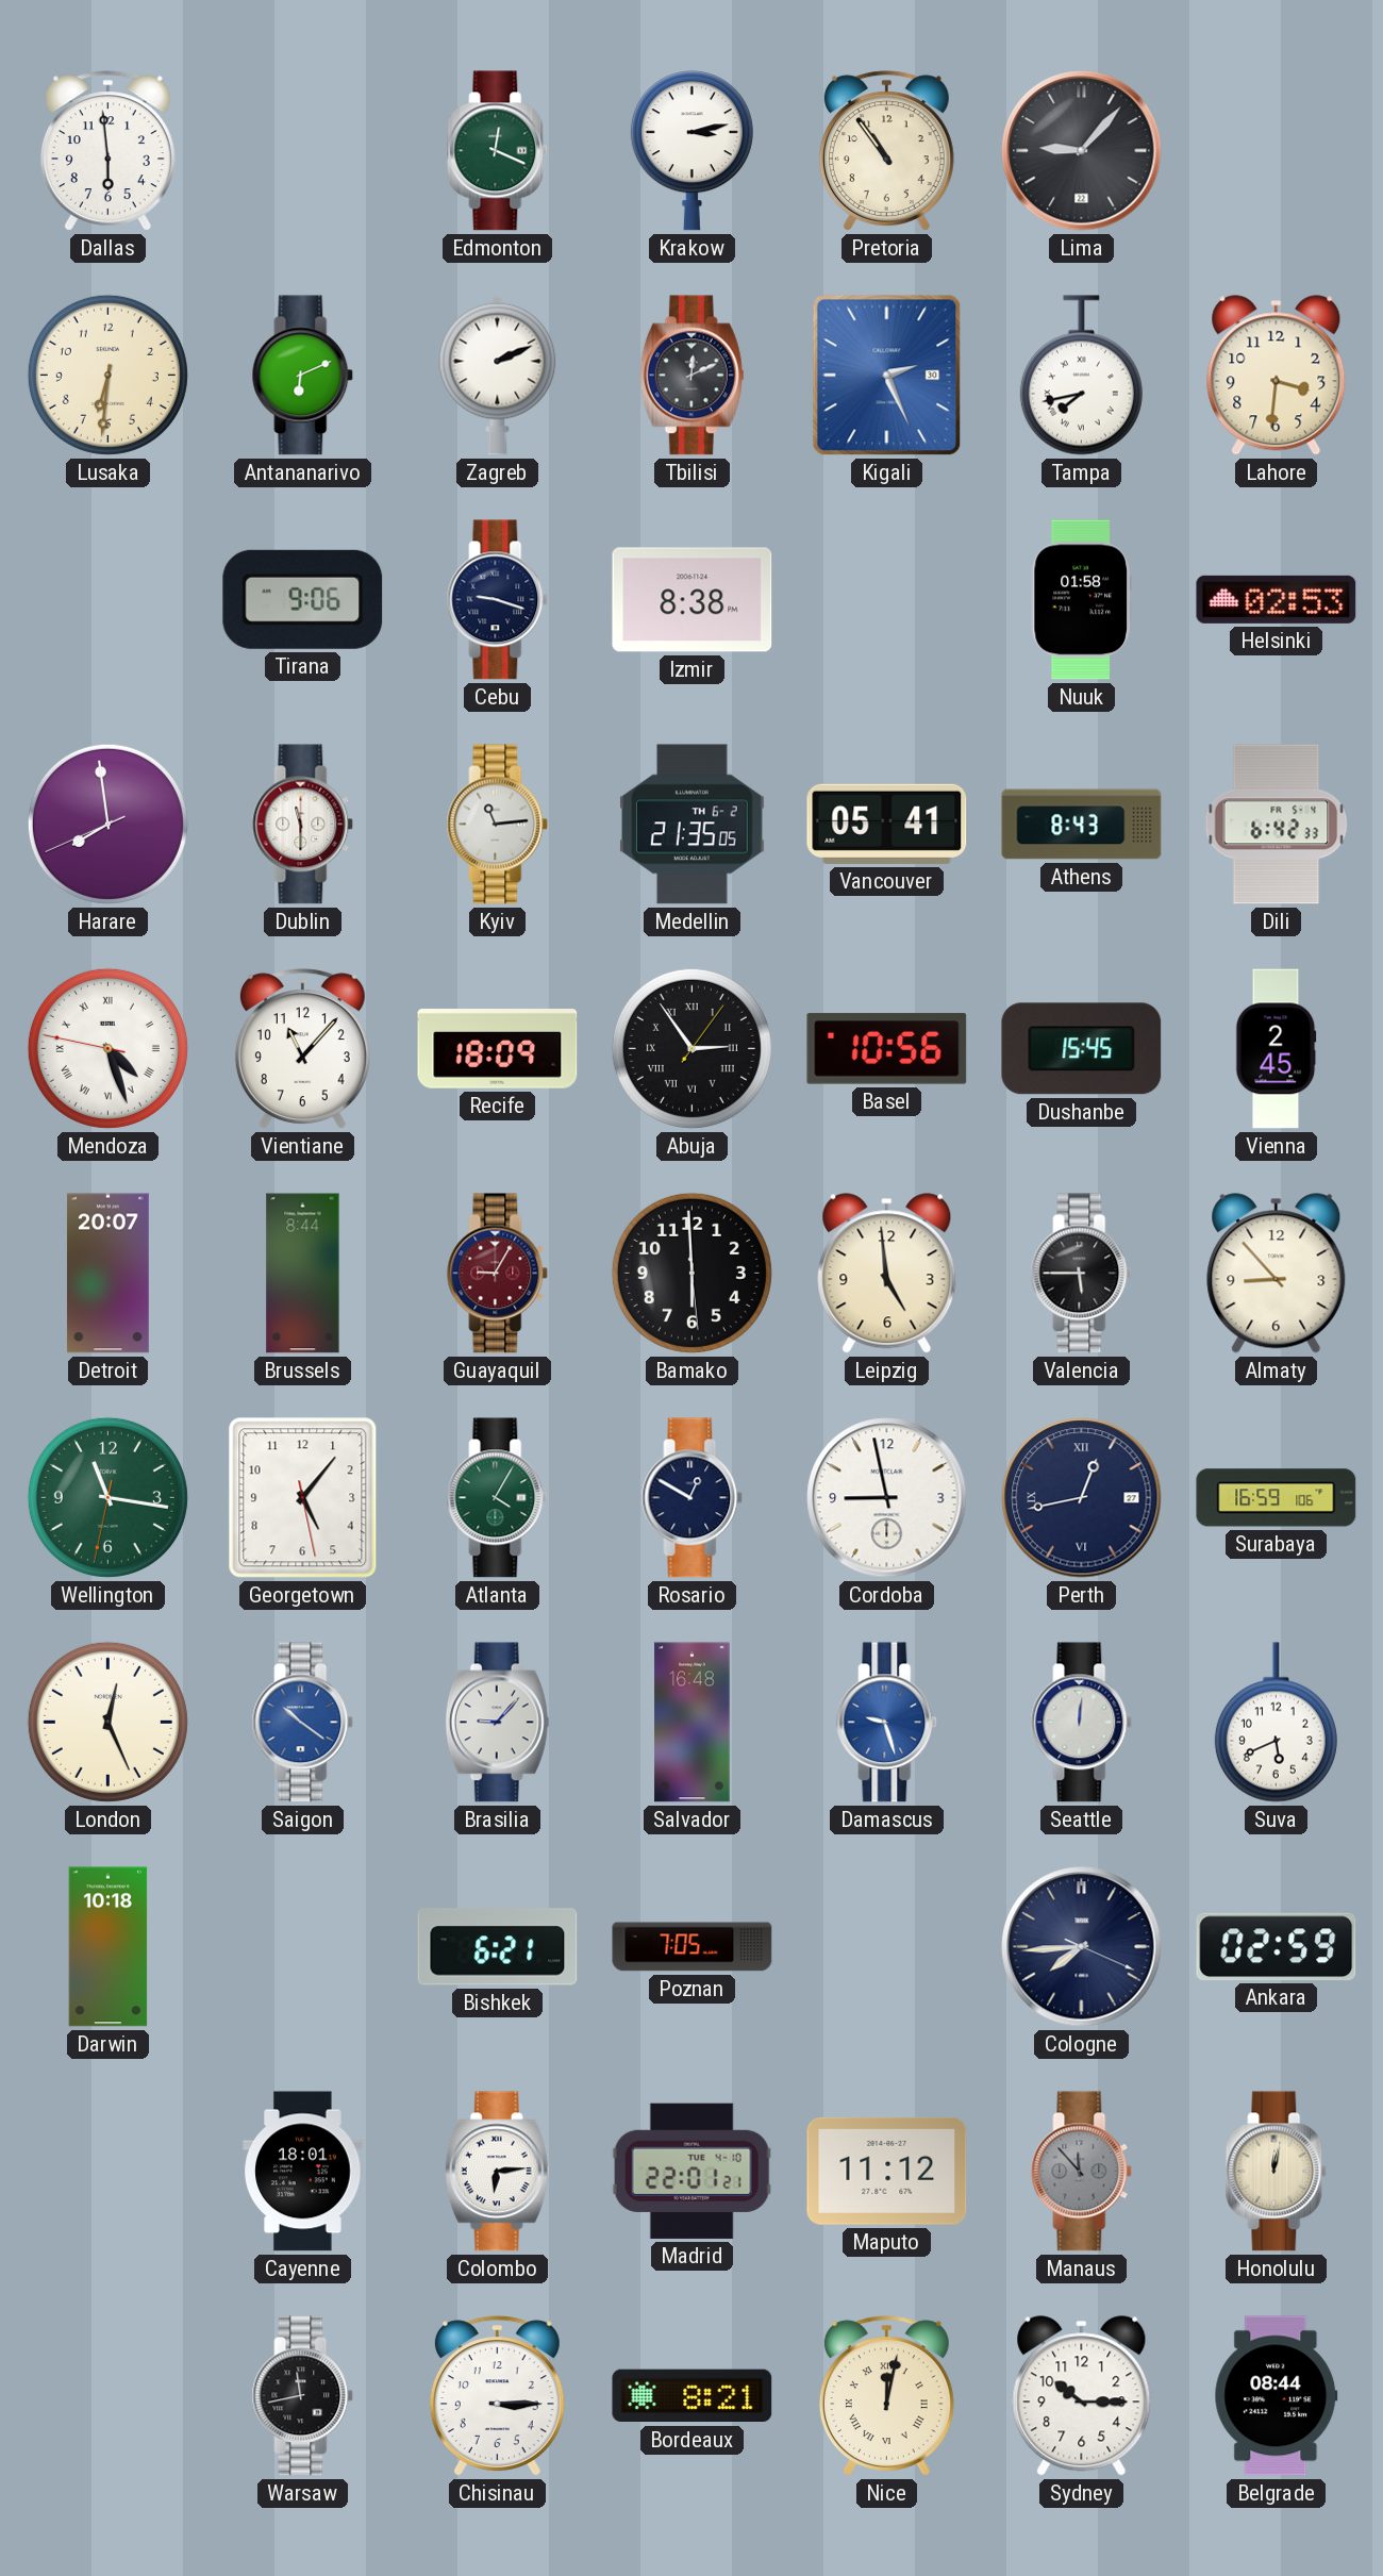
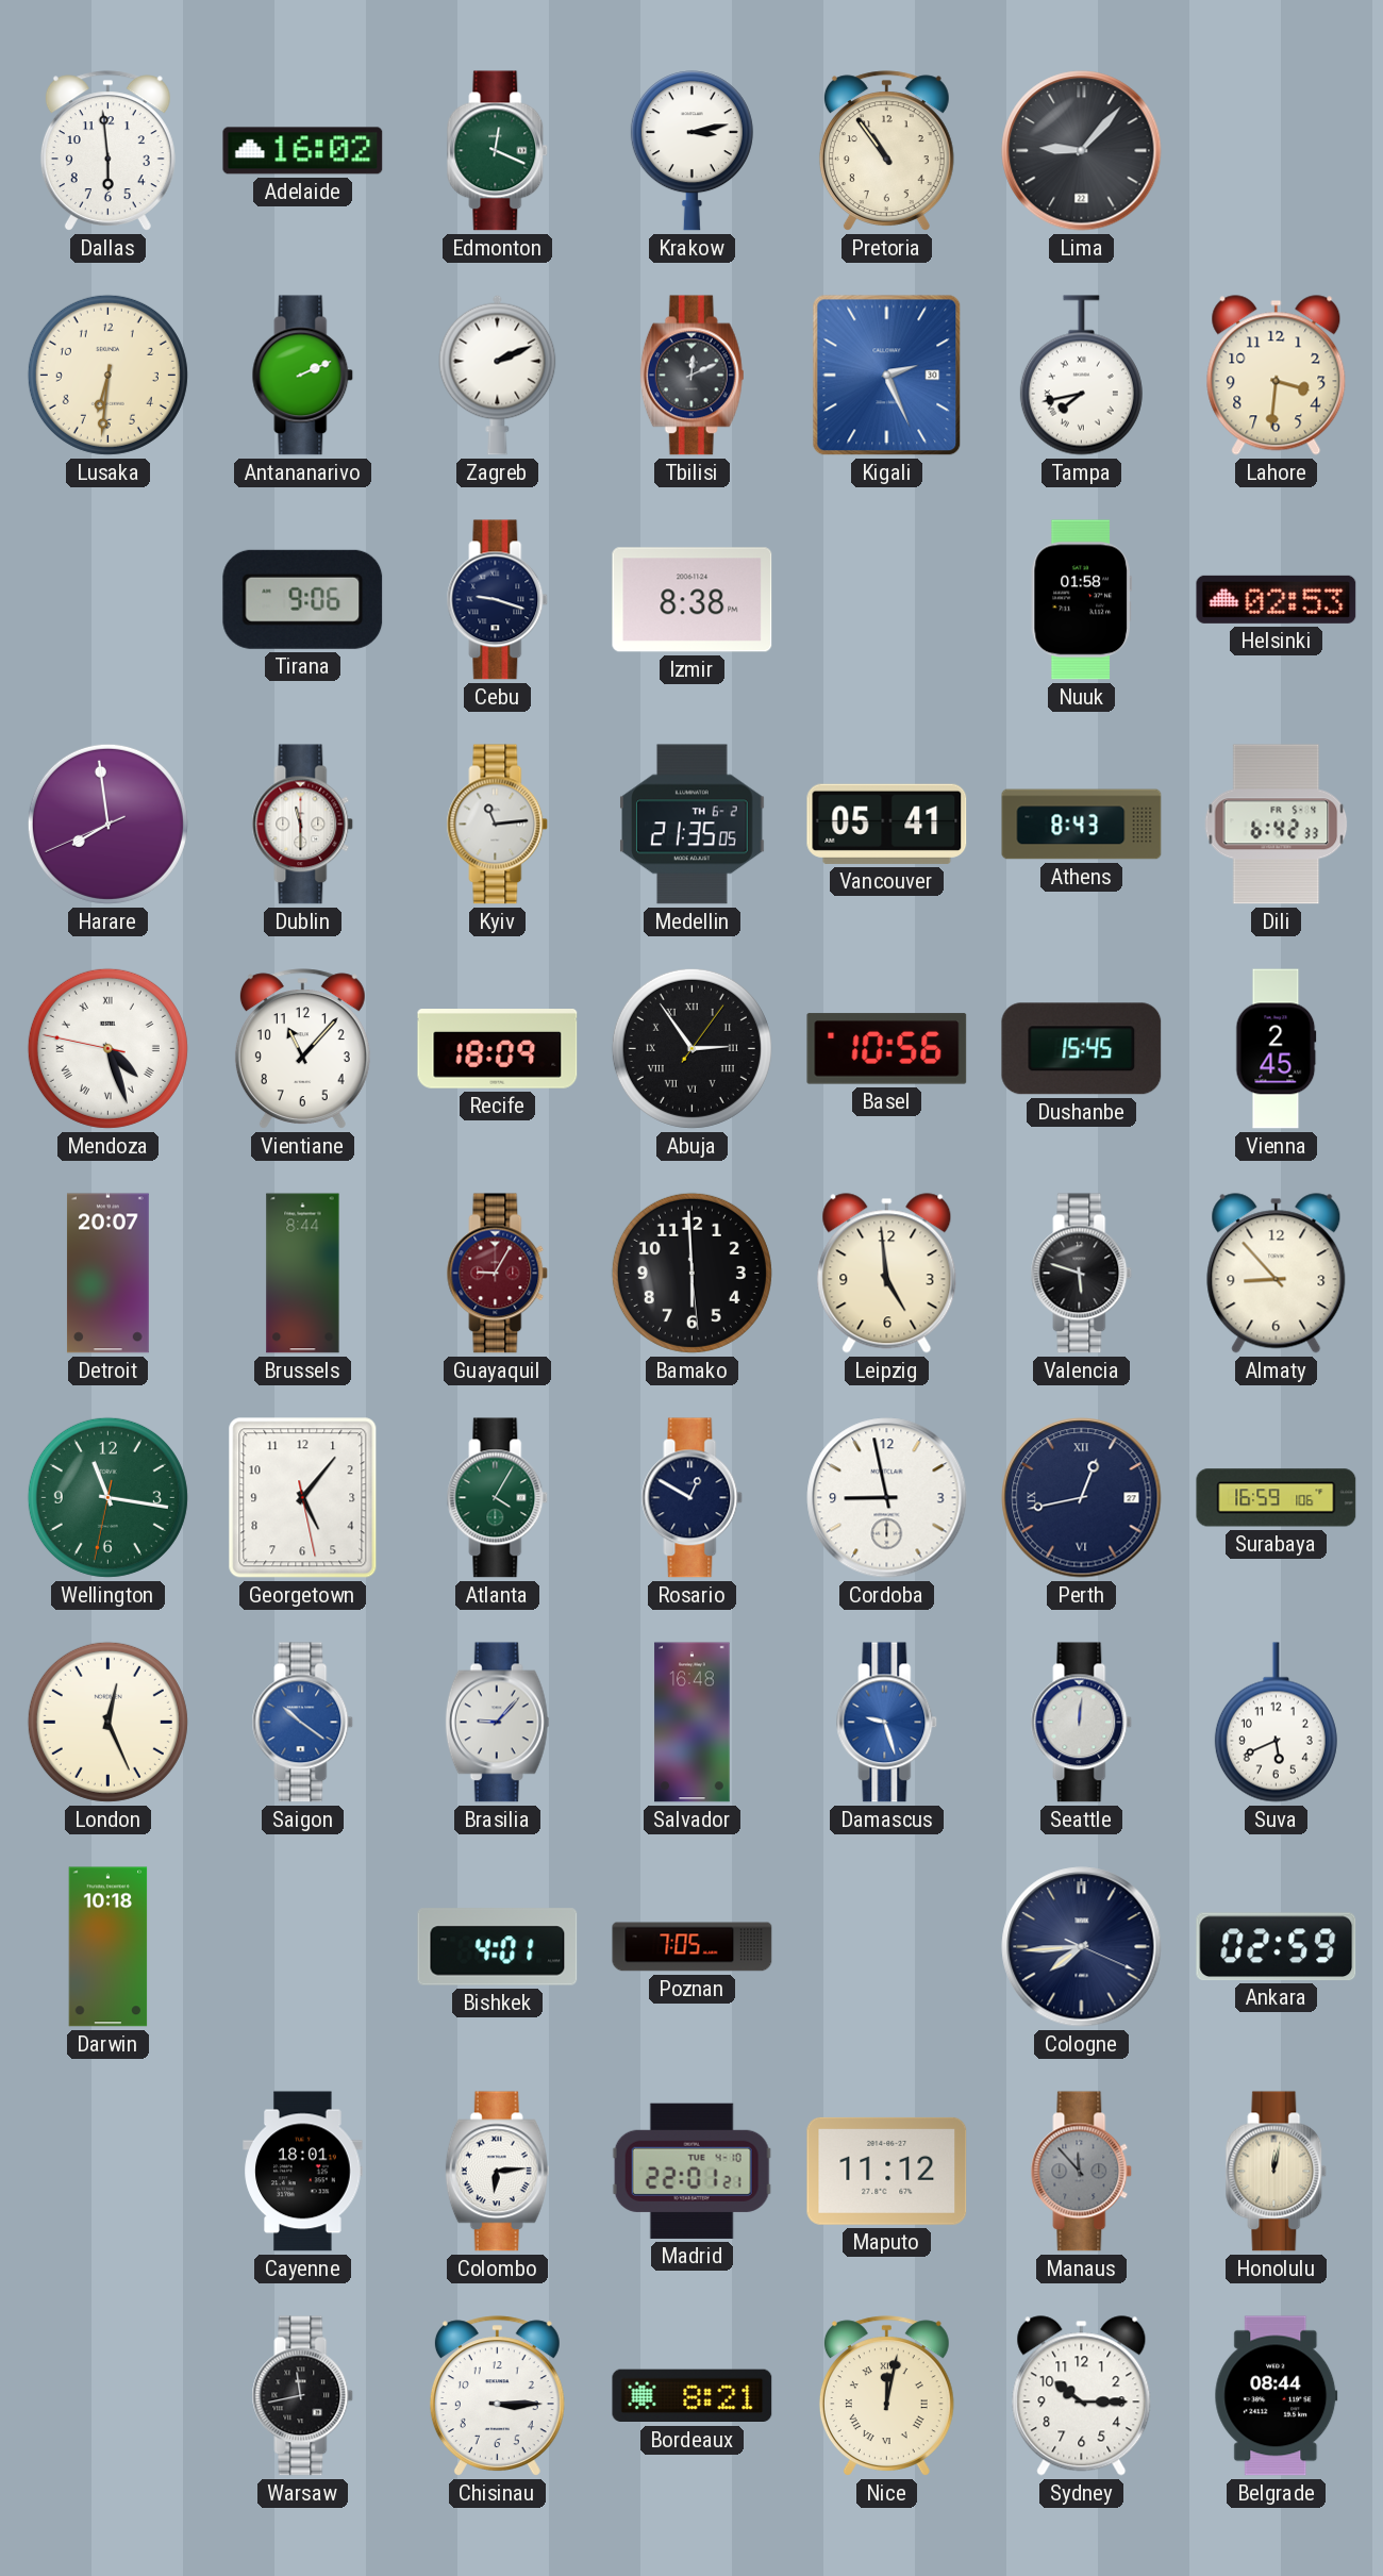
Adelaide: none -> 16:02 (303, 151)
Antananarivo: 6:11 -> 2:11 (303, 376)
Valencia: 5:45 -> 5:48 (1082, 1274)
Bishkek: 6:21 -> 4:01 (498, 1947)
